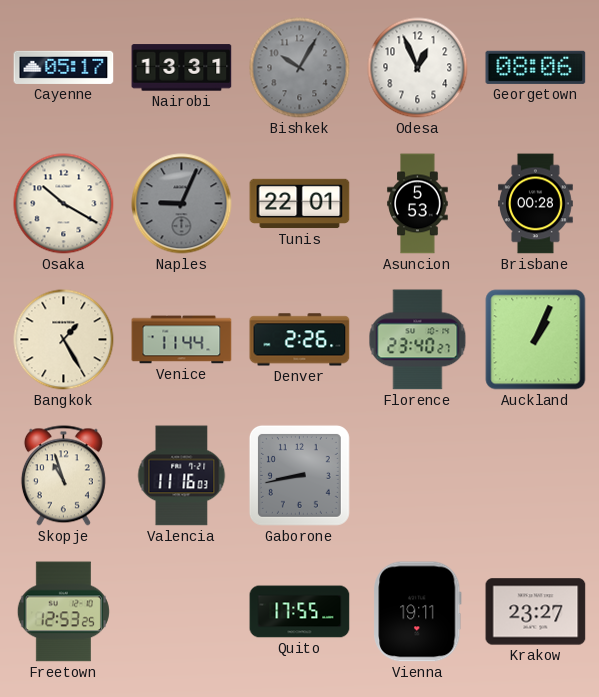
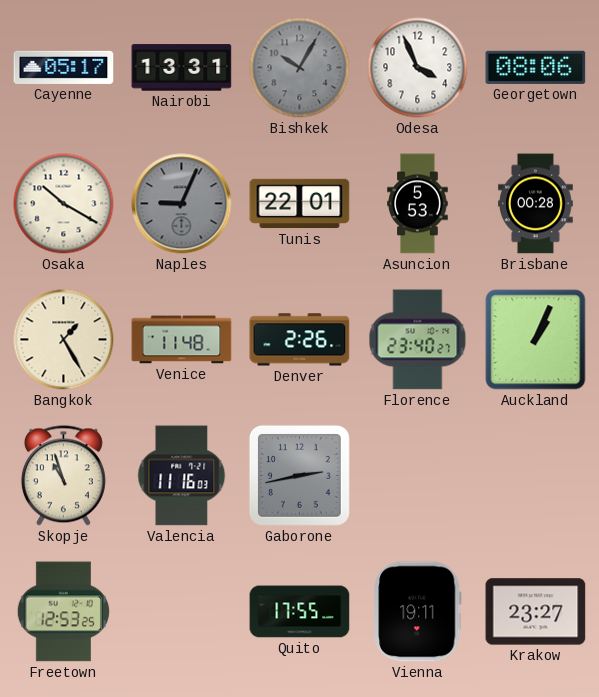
Odesa: 12:56 -> 3:56 (418, 68)
Venice: 11:44 -> 11:48 (182, 340)
Gaborone: 8:43 -> 2:43 (299, 475)
